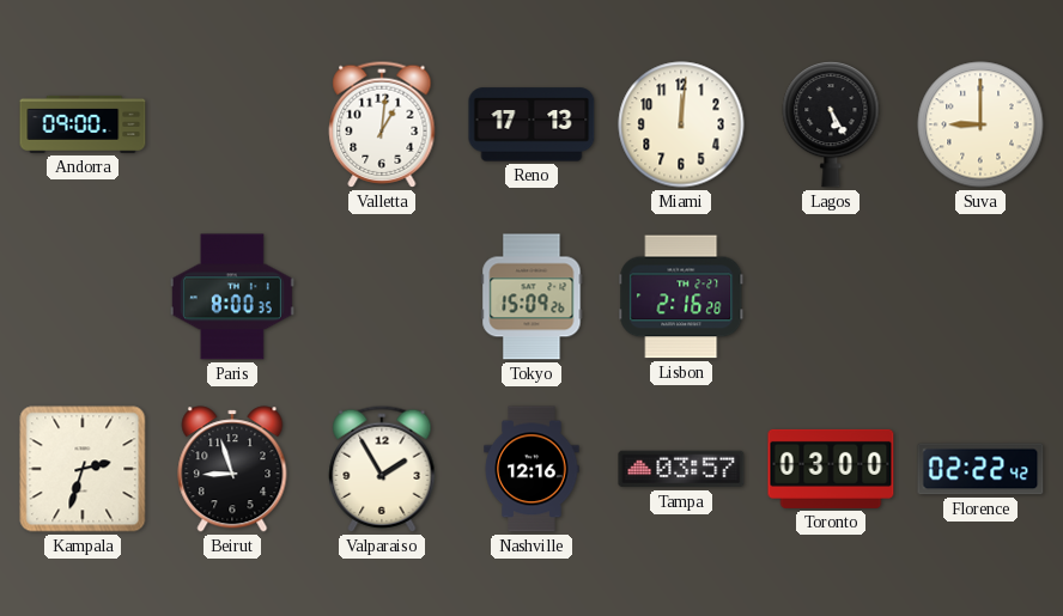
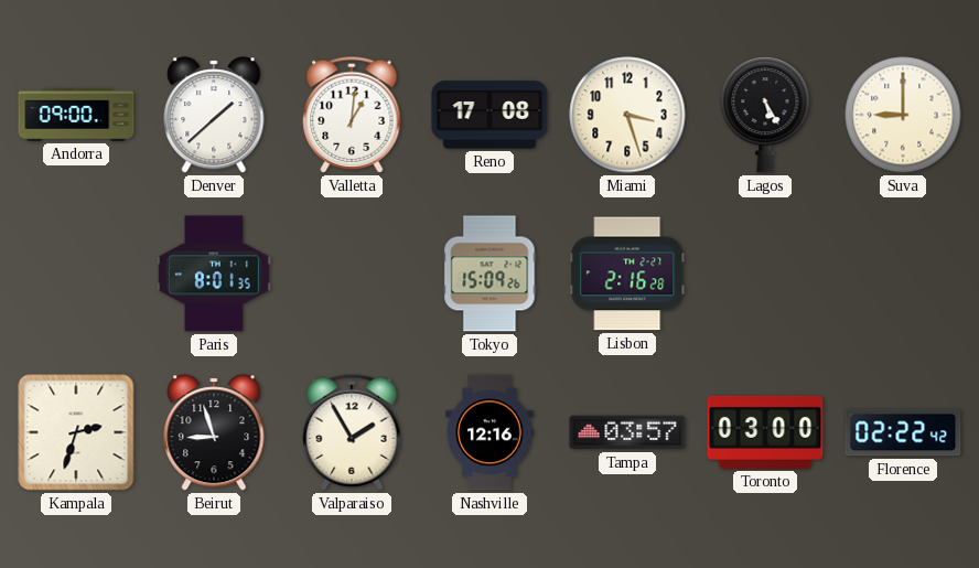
Denver: none -> 1:38 (214, 115)
Reno: 17:13 -> 17:08 (489, 115)
Miami: 12:01 -> 3:27 (627, 115)
Paris: 8:00 -> 8:01 (214, 274)
